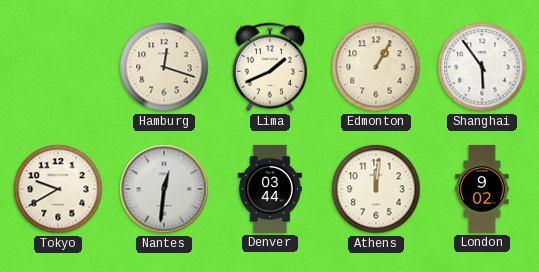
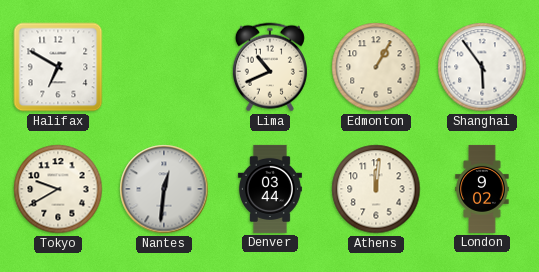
Halifax: none -> 6:50 (58, 67)
Hamburg: 12:18 -> none (164, 67)
Lima: 1:41 -> 10:41 (270, 67)
